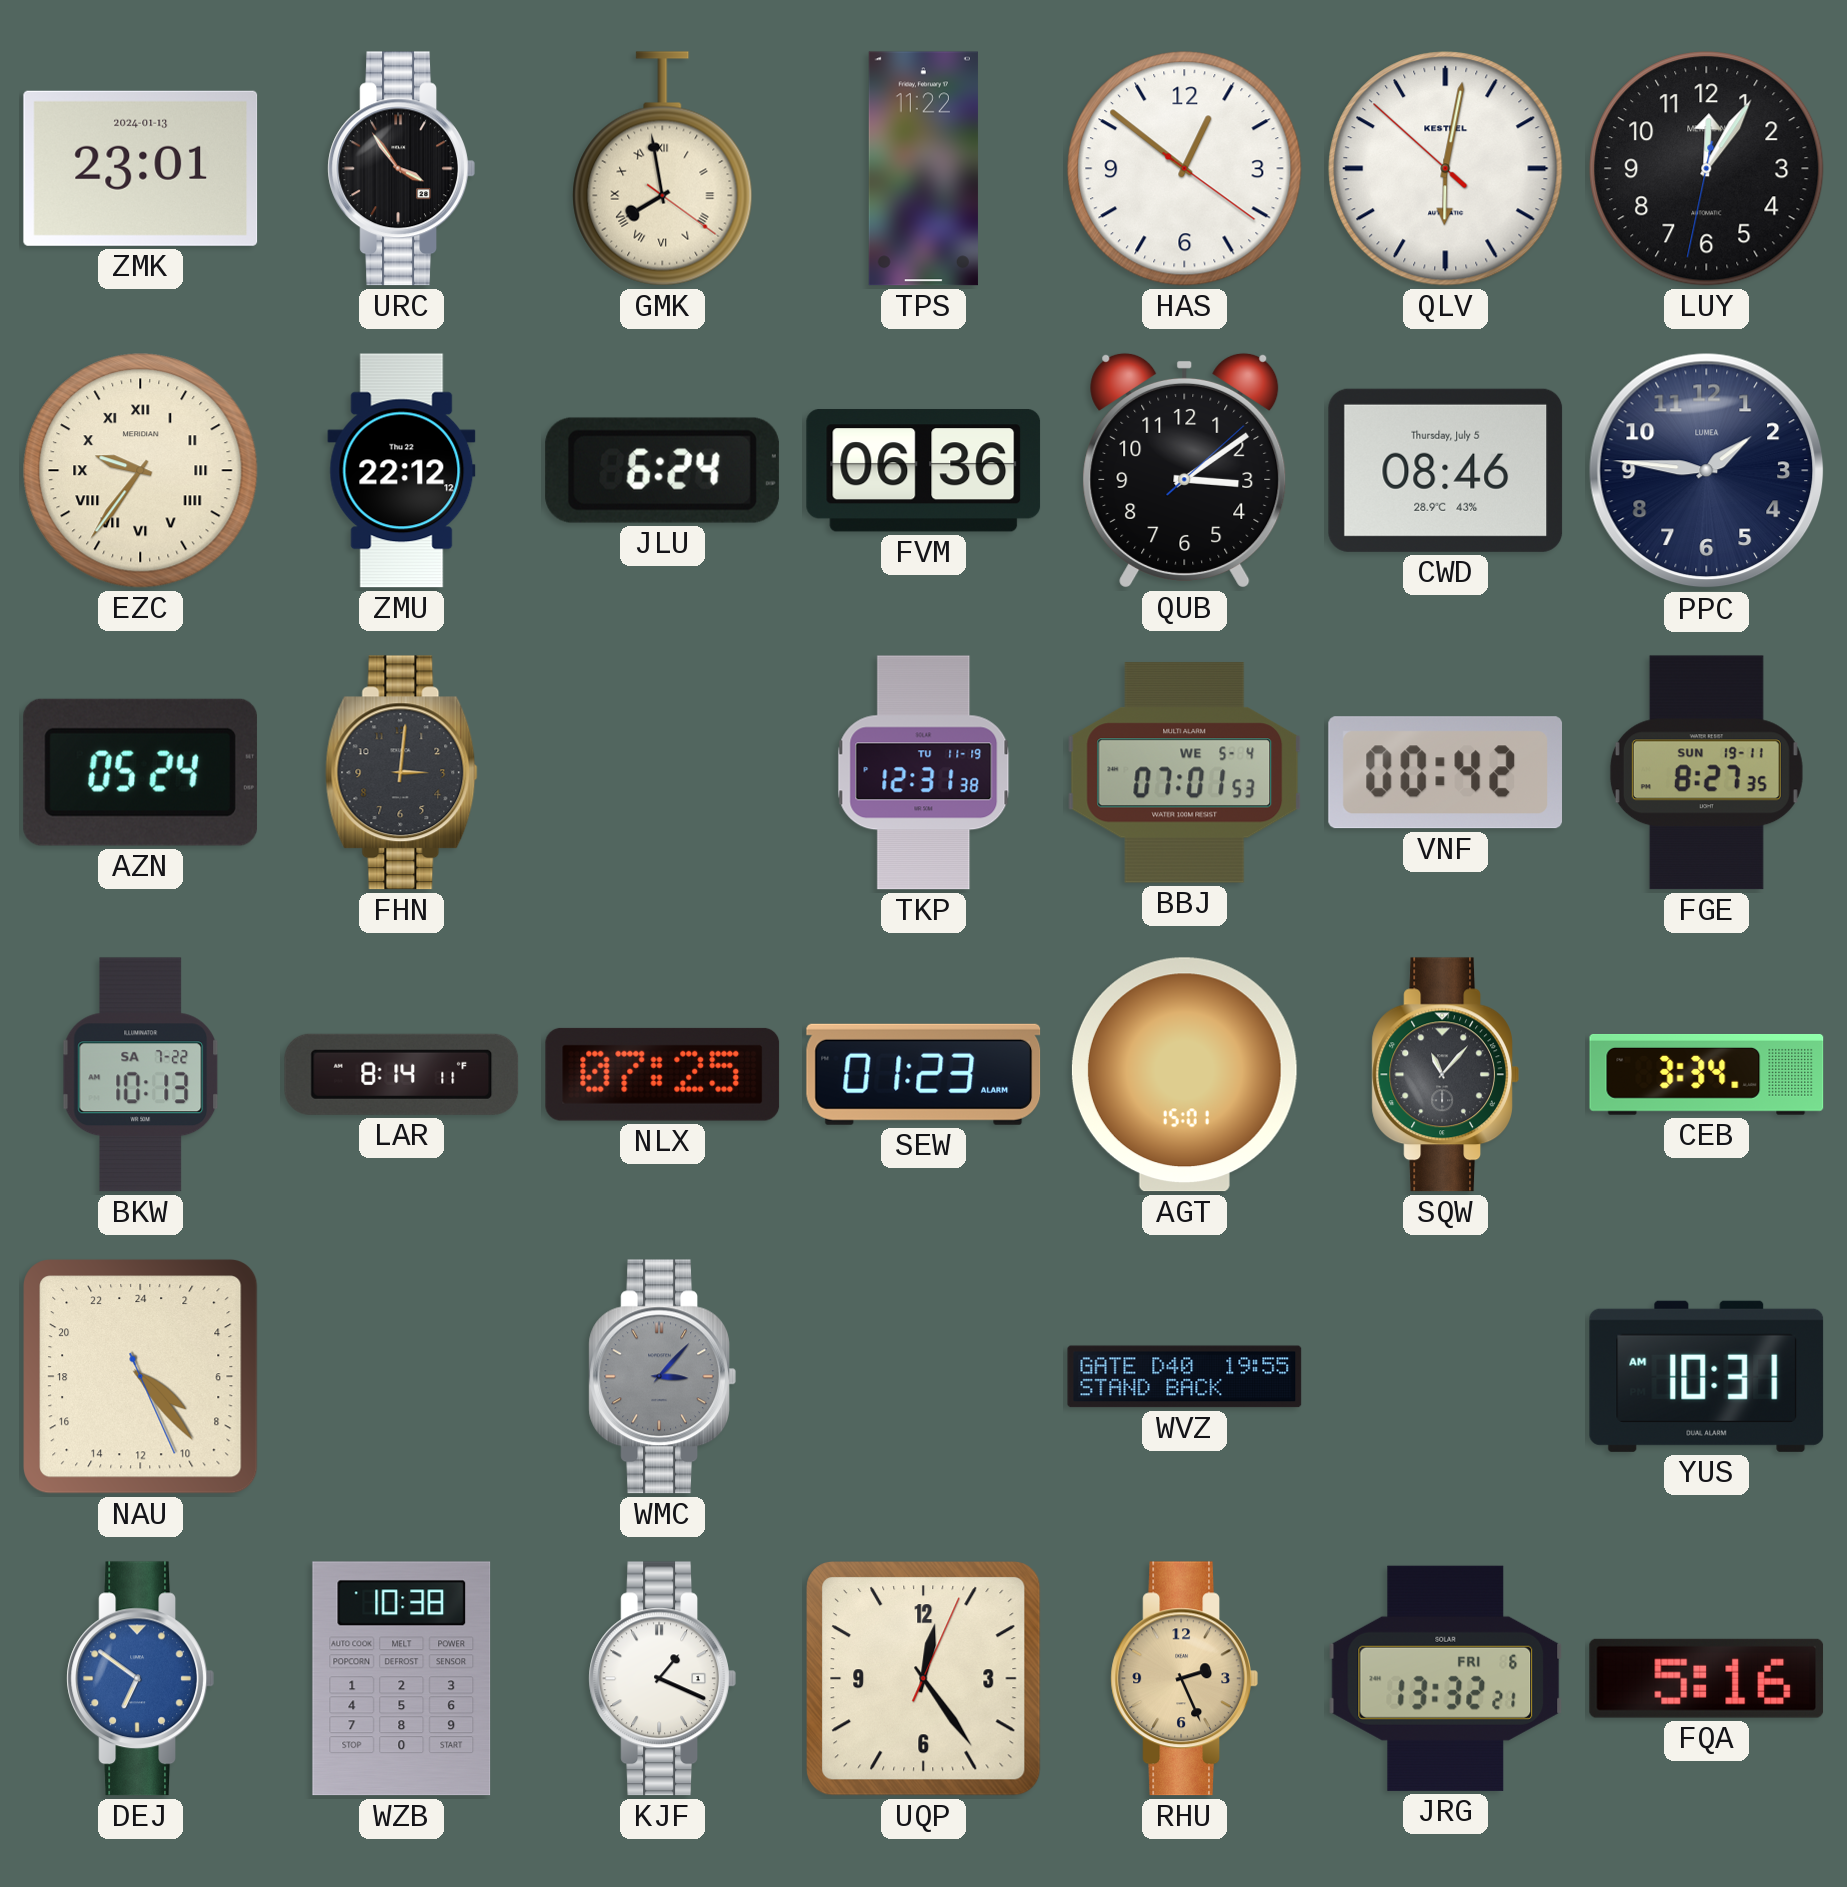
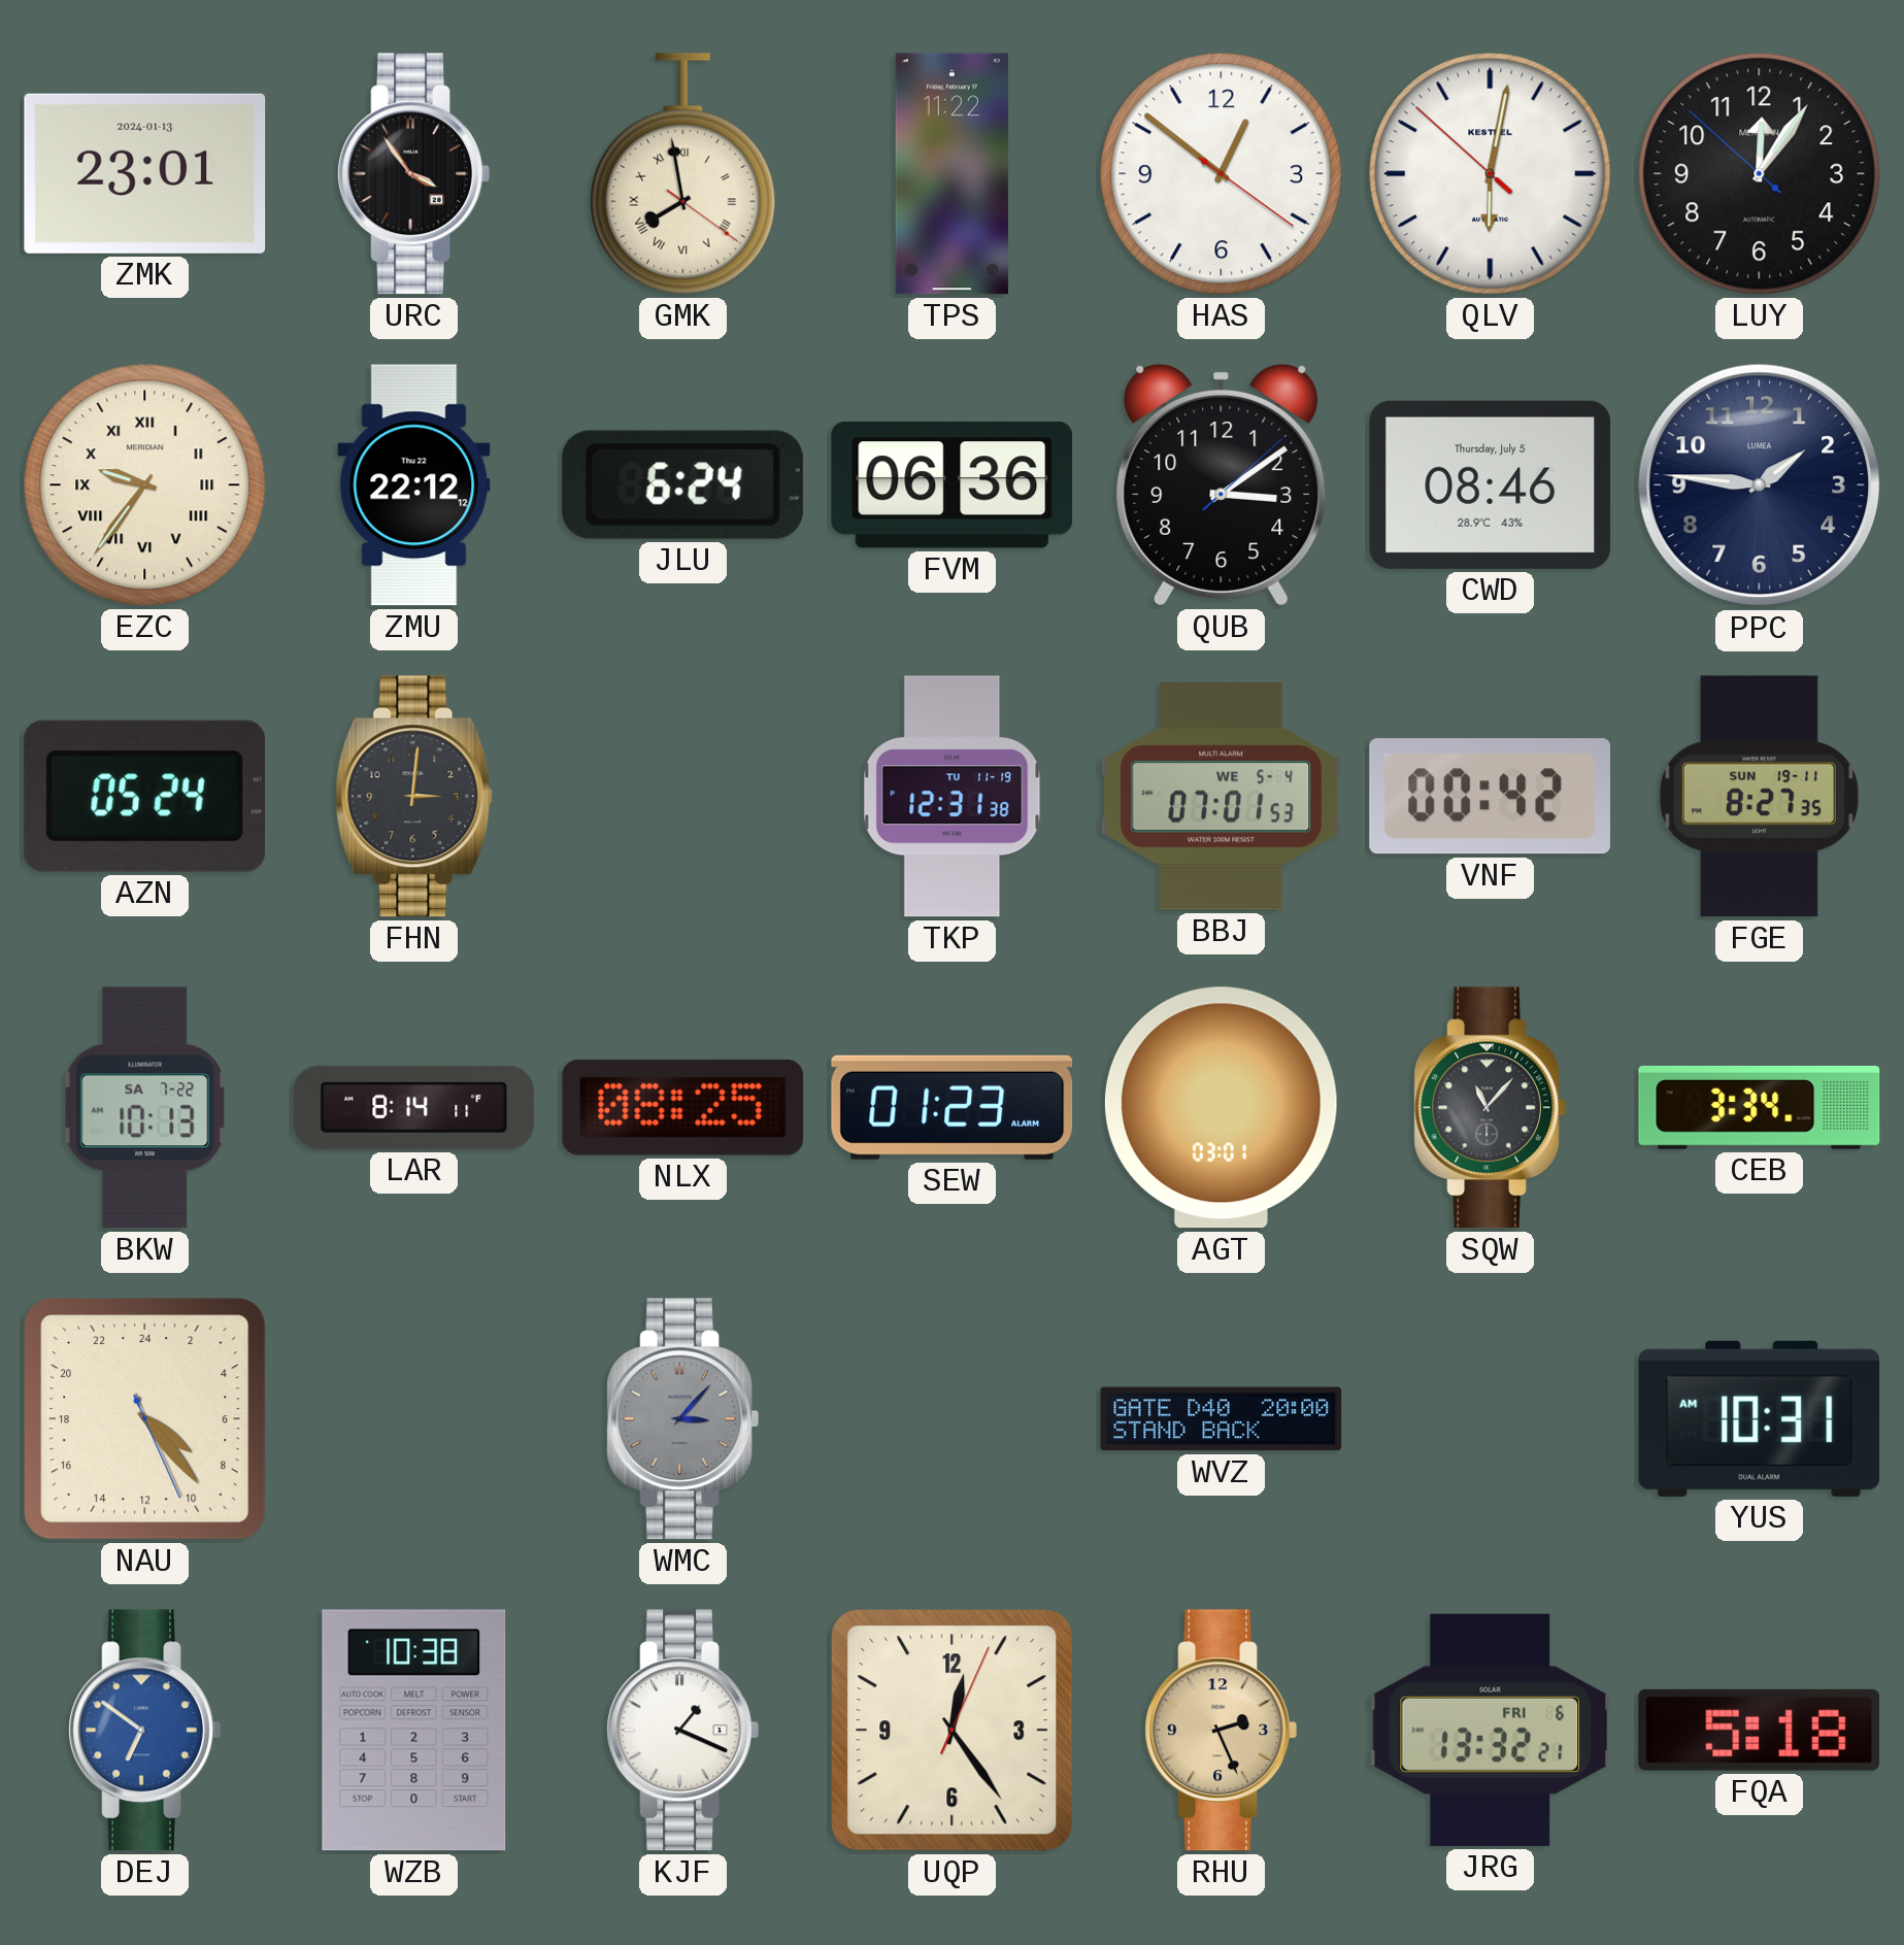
LUY: 12:05:32 -> 12:05:52 (1760, 174)
NLX: 07:25 -> 08:25 (683, 1107)
AGT: 15:01 -> 03:01 (1221, 1108)
WVZ: 19:55 -> 20:00 (1222, 1419)
FQA: 5:16 -> 5:18 (1760, 1730)
